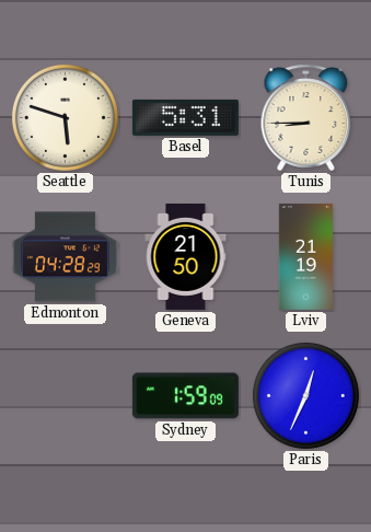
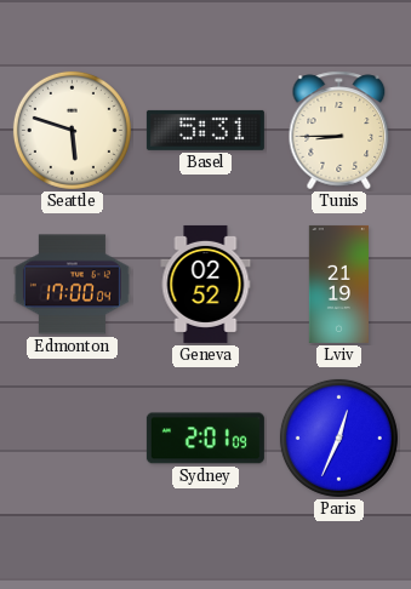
Edmonton: 04:28 -> 17:00 (72, 285)
Geneva: 21:50 -> 02:52 (206, 284)
Sydney: 1:59 -> 2:01 (205, 439)
